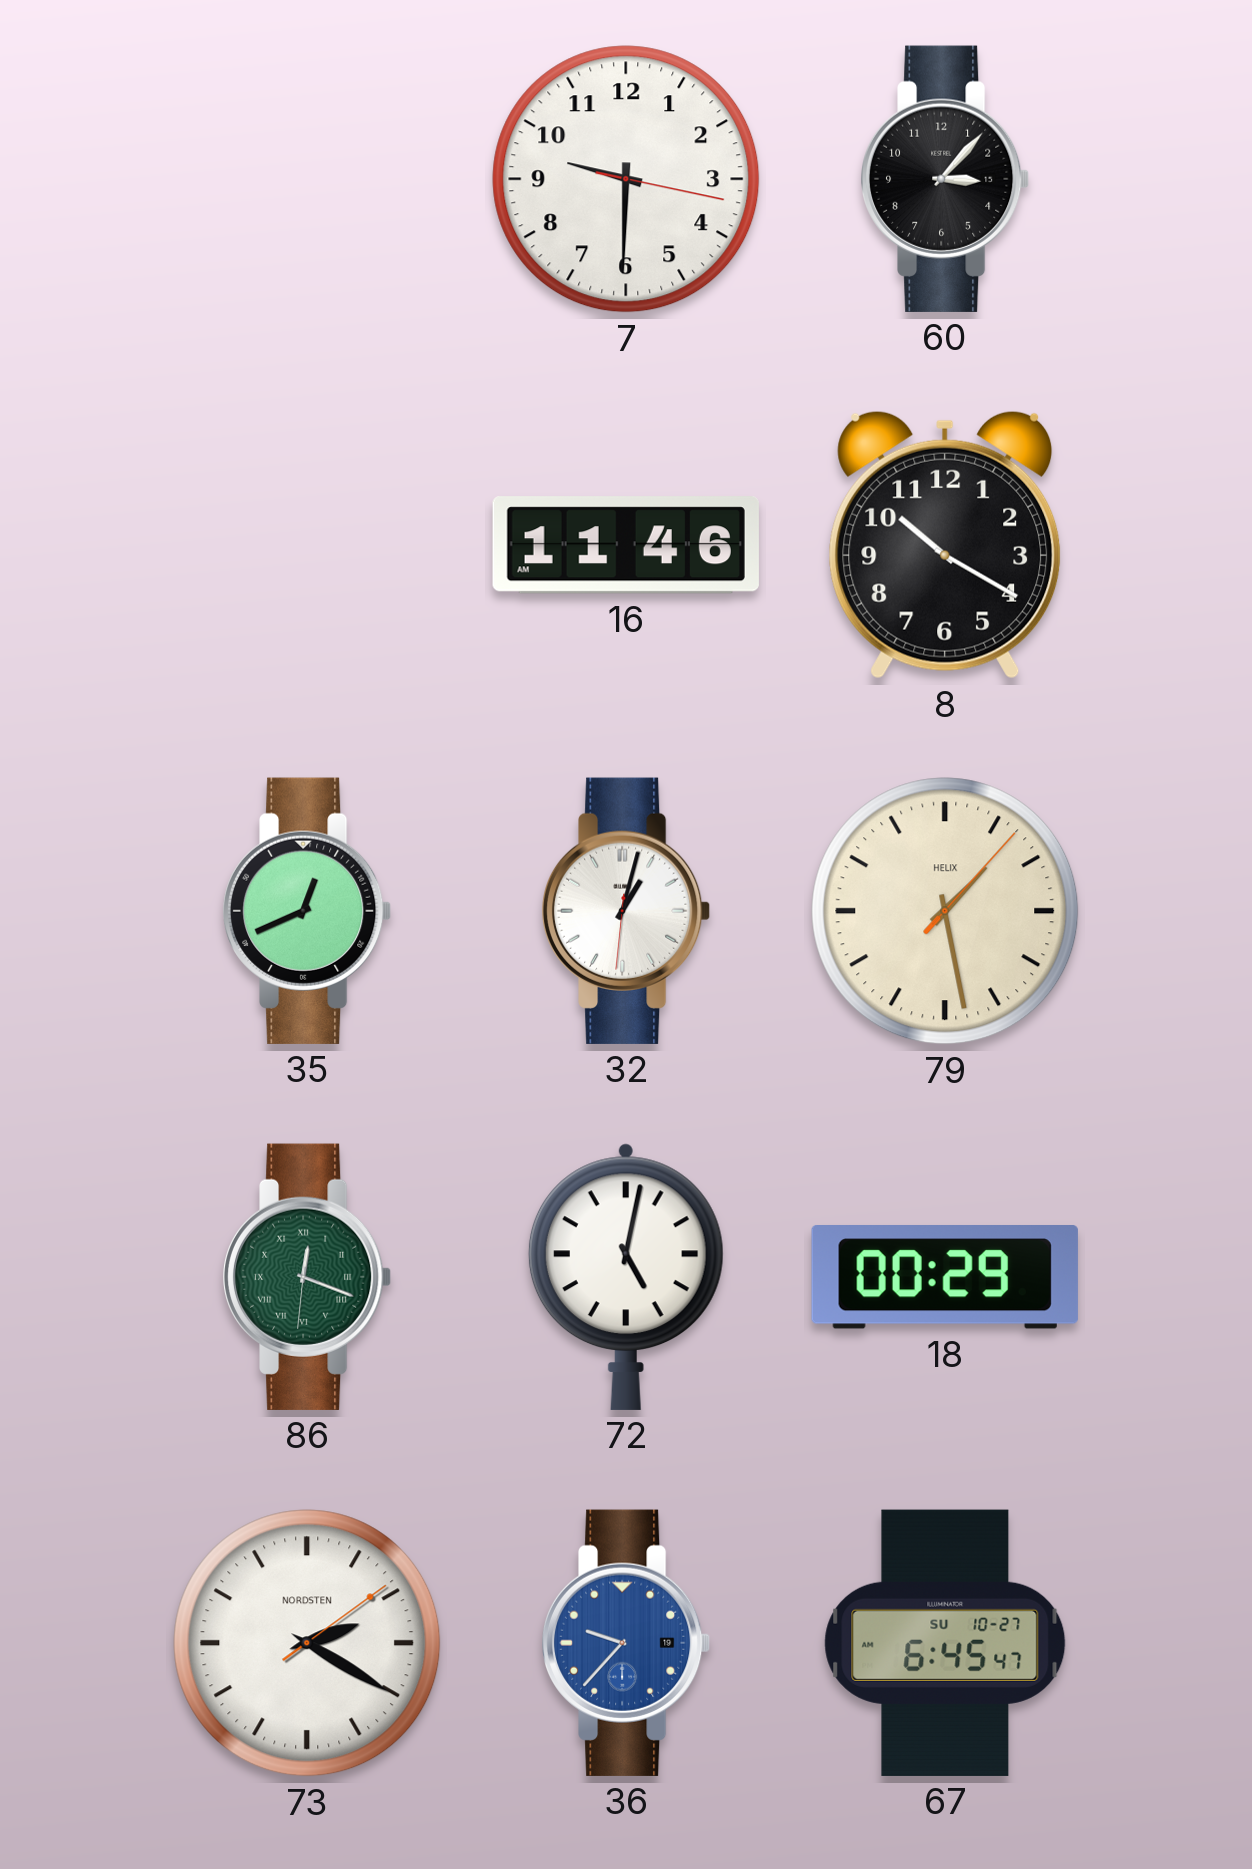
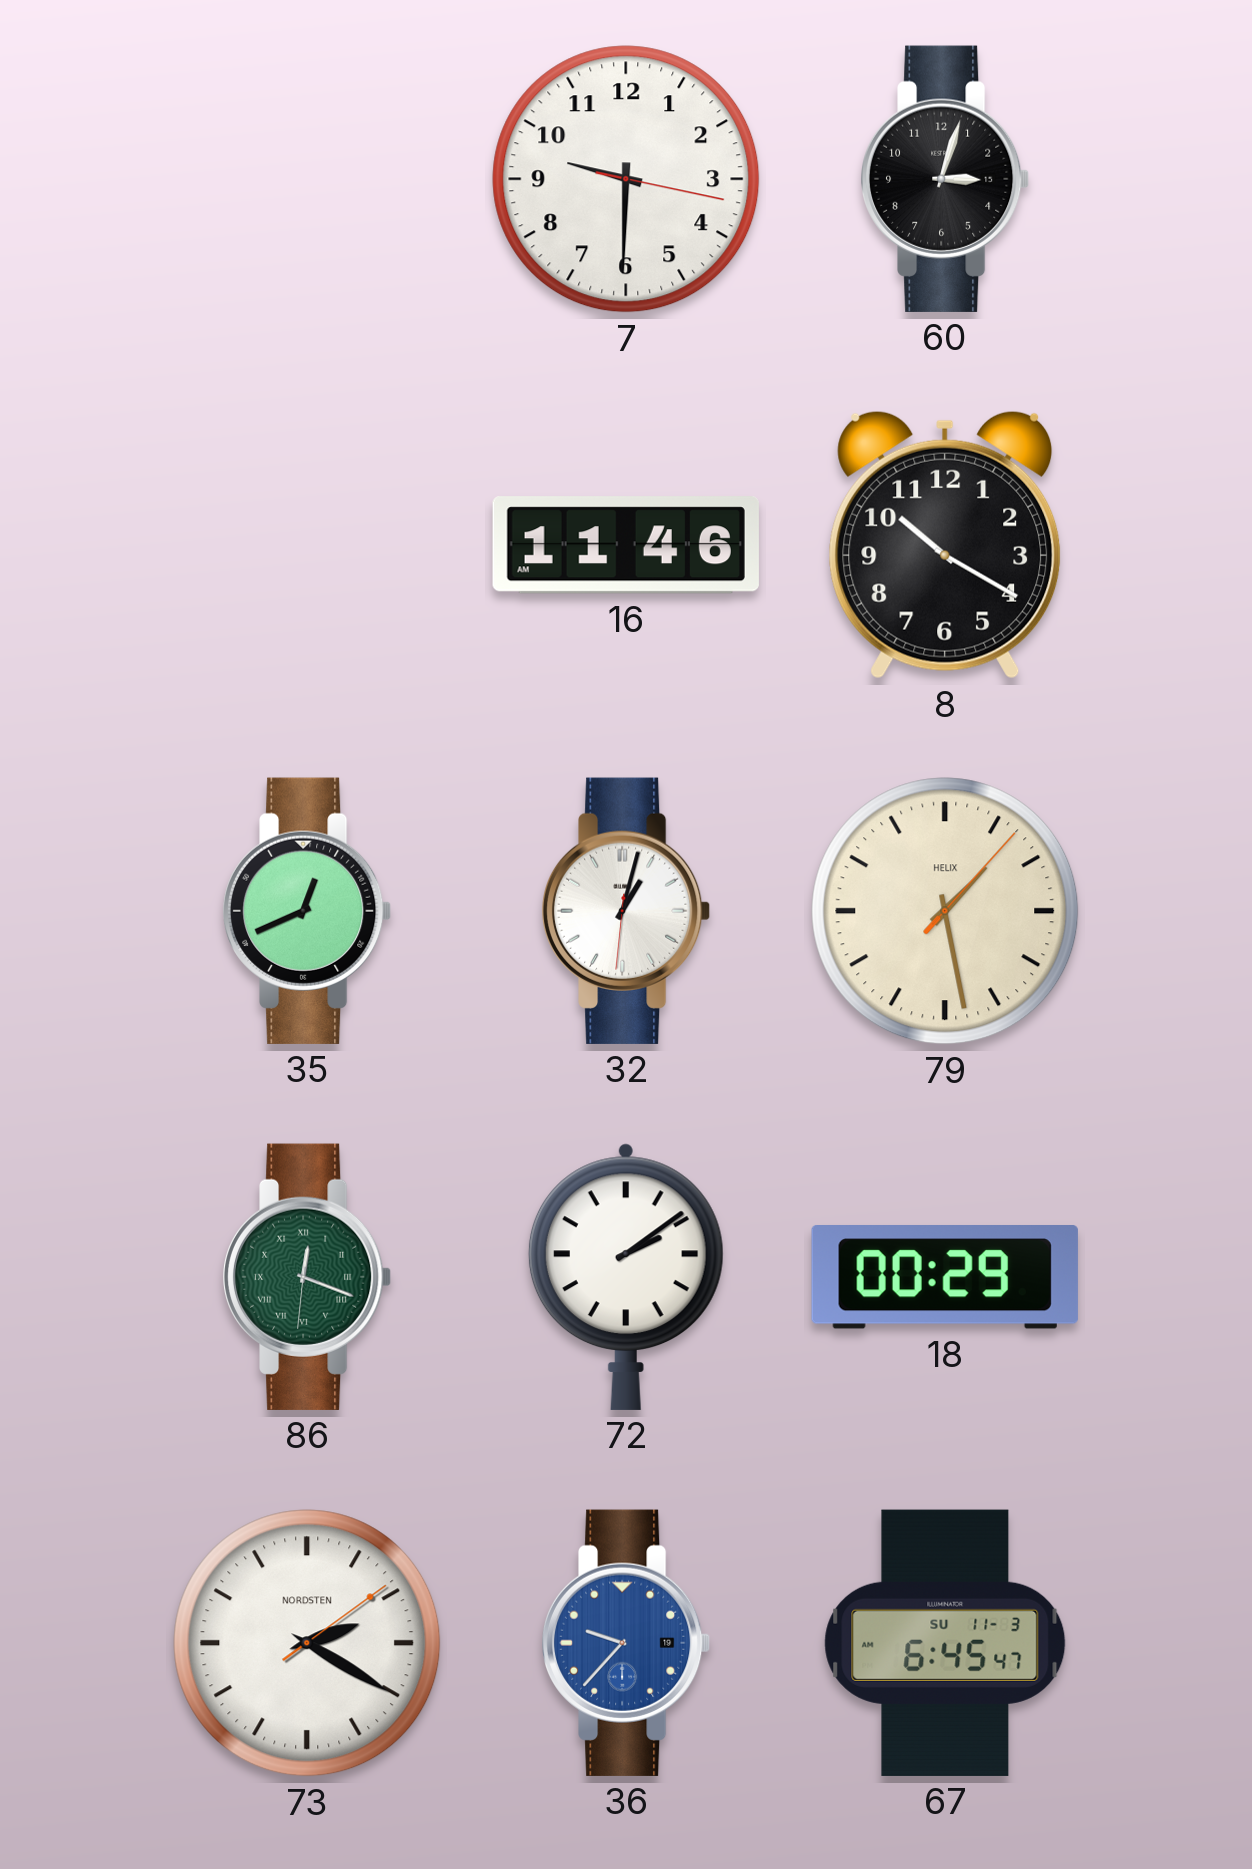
60: 3:07 -> 3:03 (946, 179)
72: 5:02 -> 2:09 (626, 1277)
67 date: SU 10-27 -> SU 11-3 (945, 1643)
